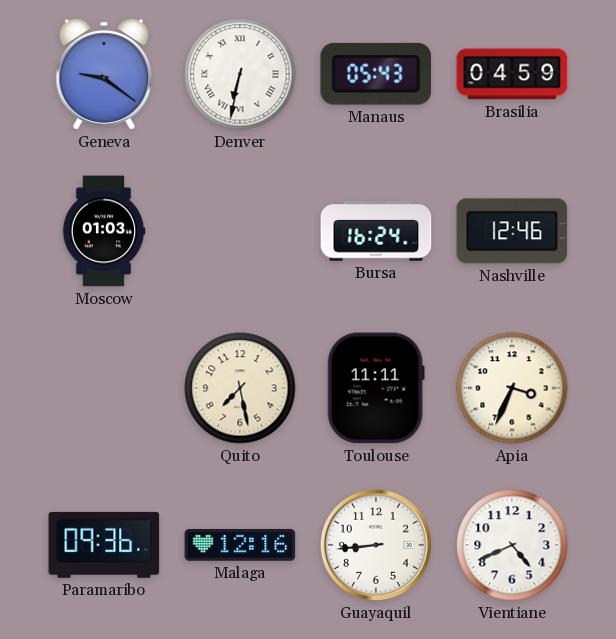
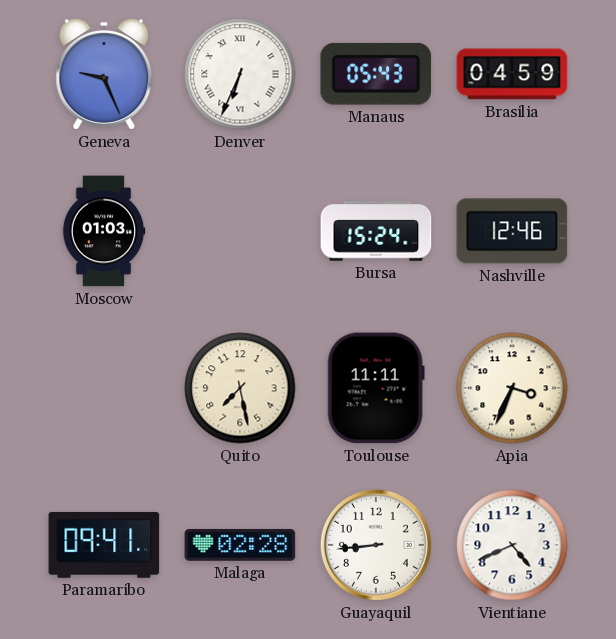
Geneva: 9:21 -> 9:26 (104, 74)
Denver: 6:32 -> 6:34 (240, 74)
Bursa: 16:24 -> 15:24 (376, 231)
Paramaribo: 09:36 -> 09:41 (104, 545)
Malaga: 12:16 -> 02:28 (240, 545)
